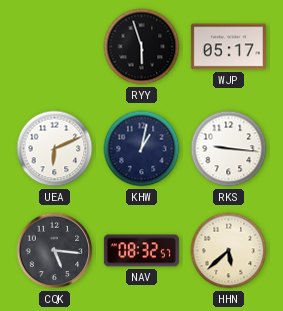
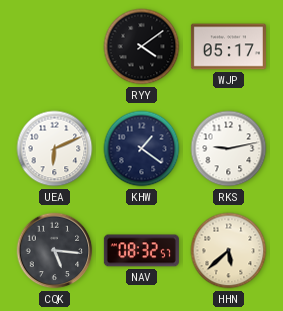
RYY: 5:57 -> 4:09 (142, 47)
KHW: 1:02 -> 1:21 (142, 149)
RKS: 9:16 -> 9:13 (229, 149)
